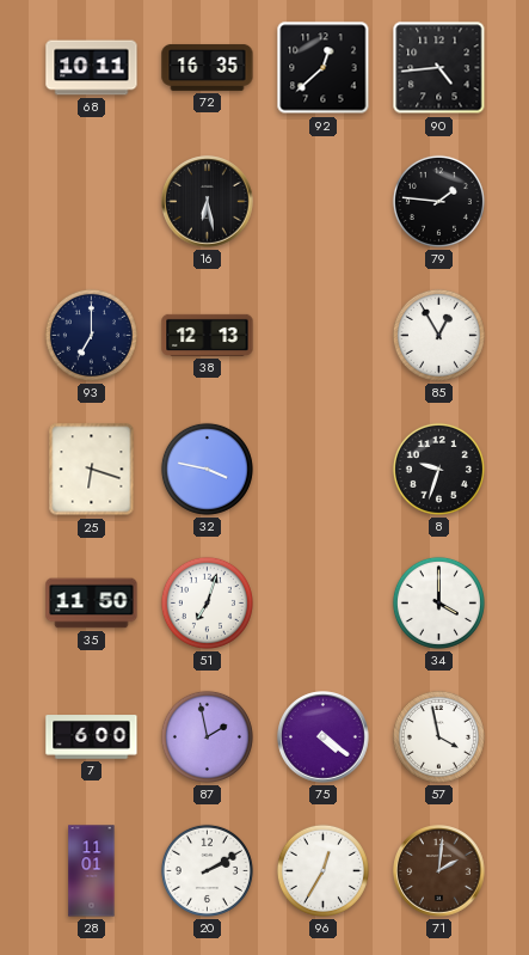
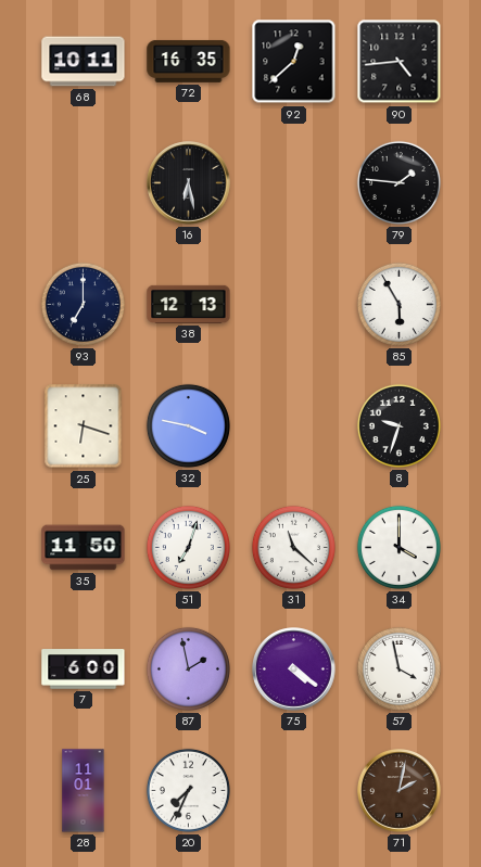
85: 12:55 -> 5:55 (398, 304)
31: none -> 11:22 (293, 547)
20: 2:10 -> 7:34 (188, 790)
96: 12:35 -> none (322, 870)
71: 2:01 -> 2:02 (400, 791)
